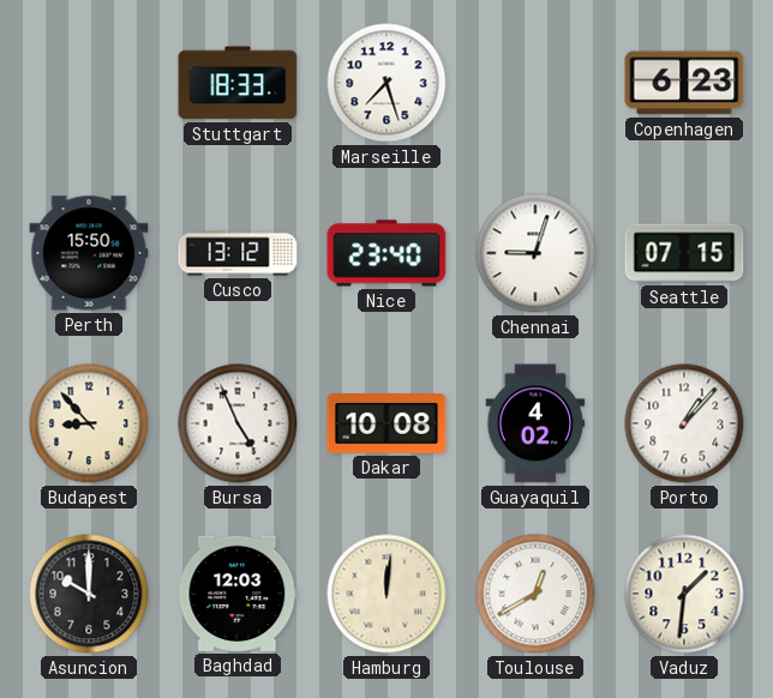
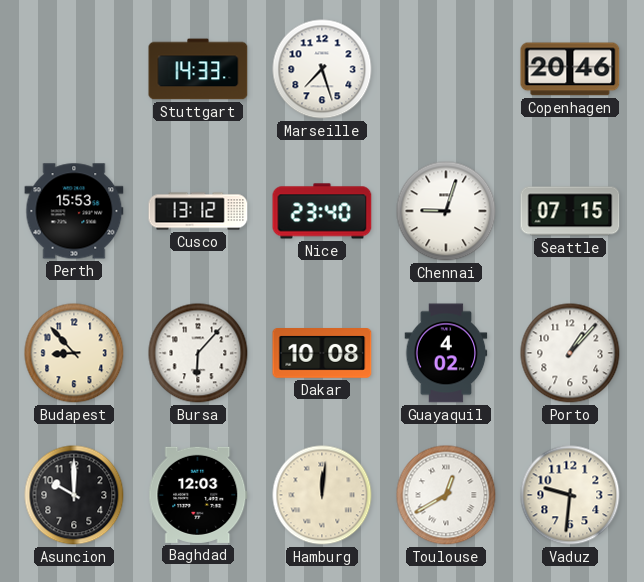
Stuttgart: 18:33 -> 14:33 (198, 69)
Copenhagen: 6:23 -> 20:46 (570, 69)
Perth: 15:50 -> 15:53 (74, 211)
Bursa: 4:56 -> 6:07 (198, 353)
Vaduz: 1:31 -> 9:31 (570, 495)
